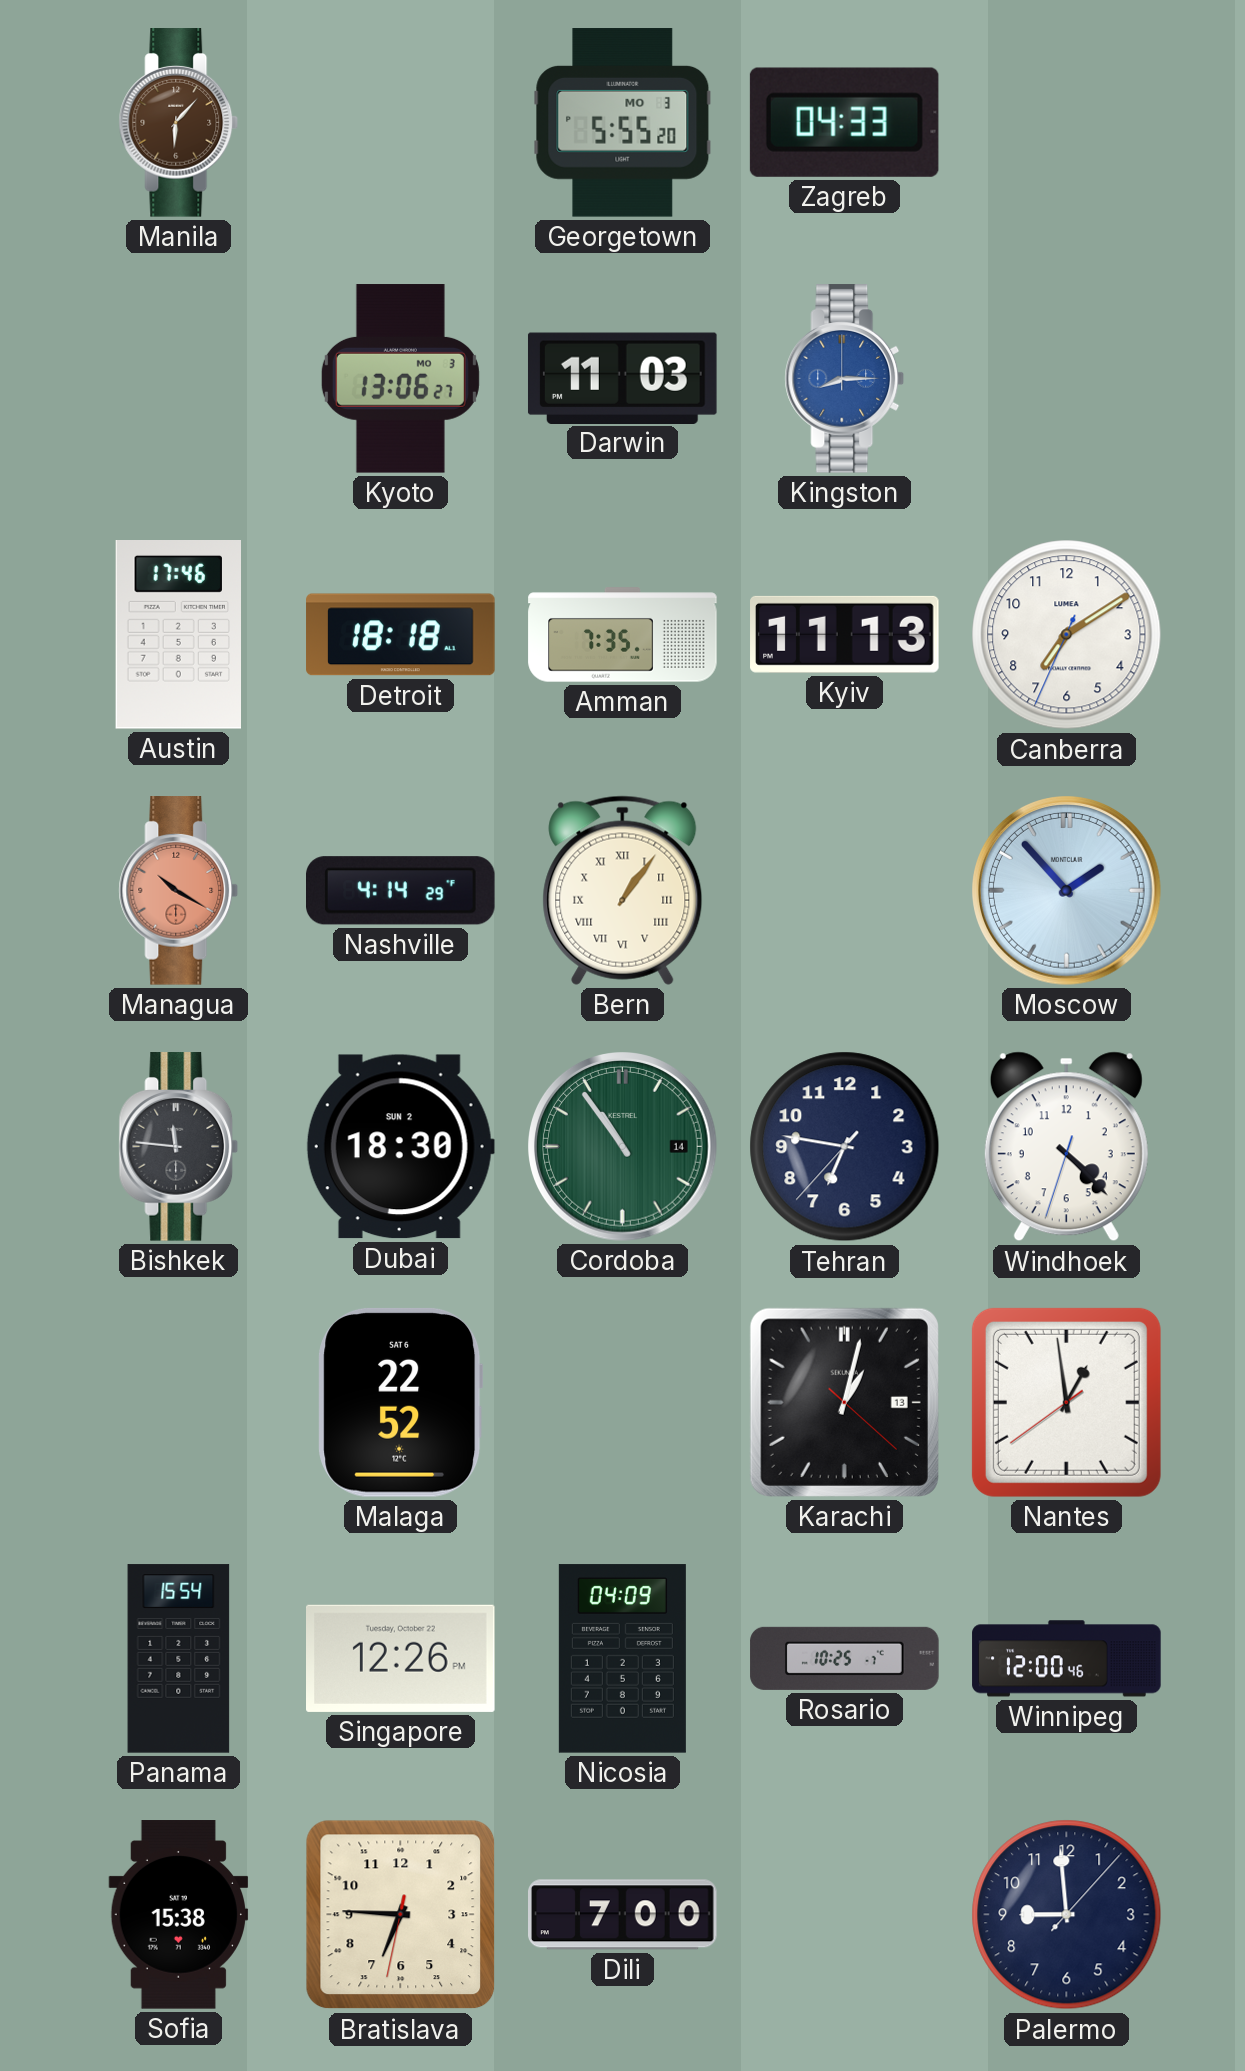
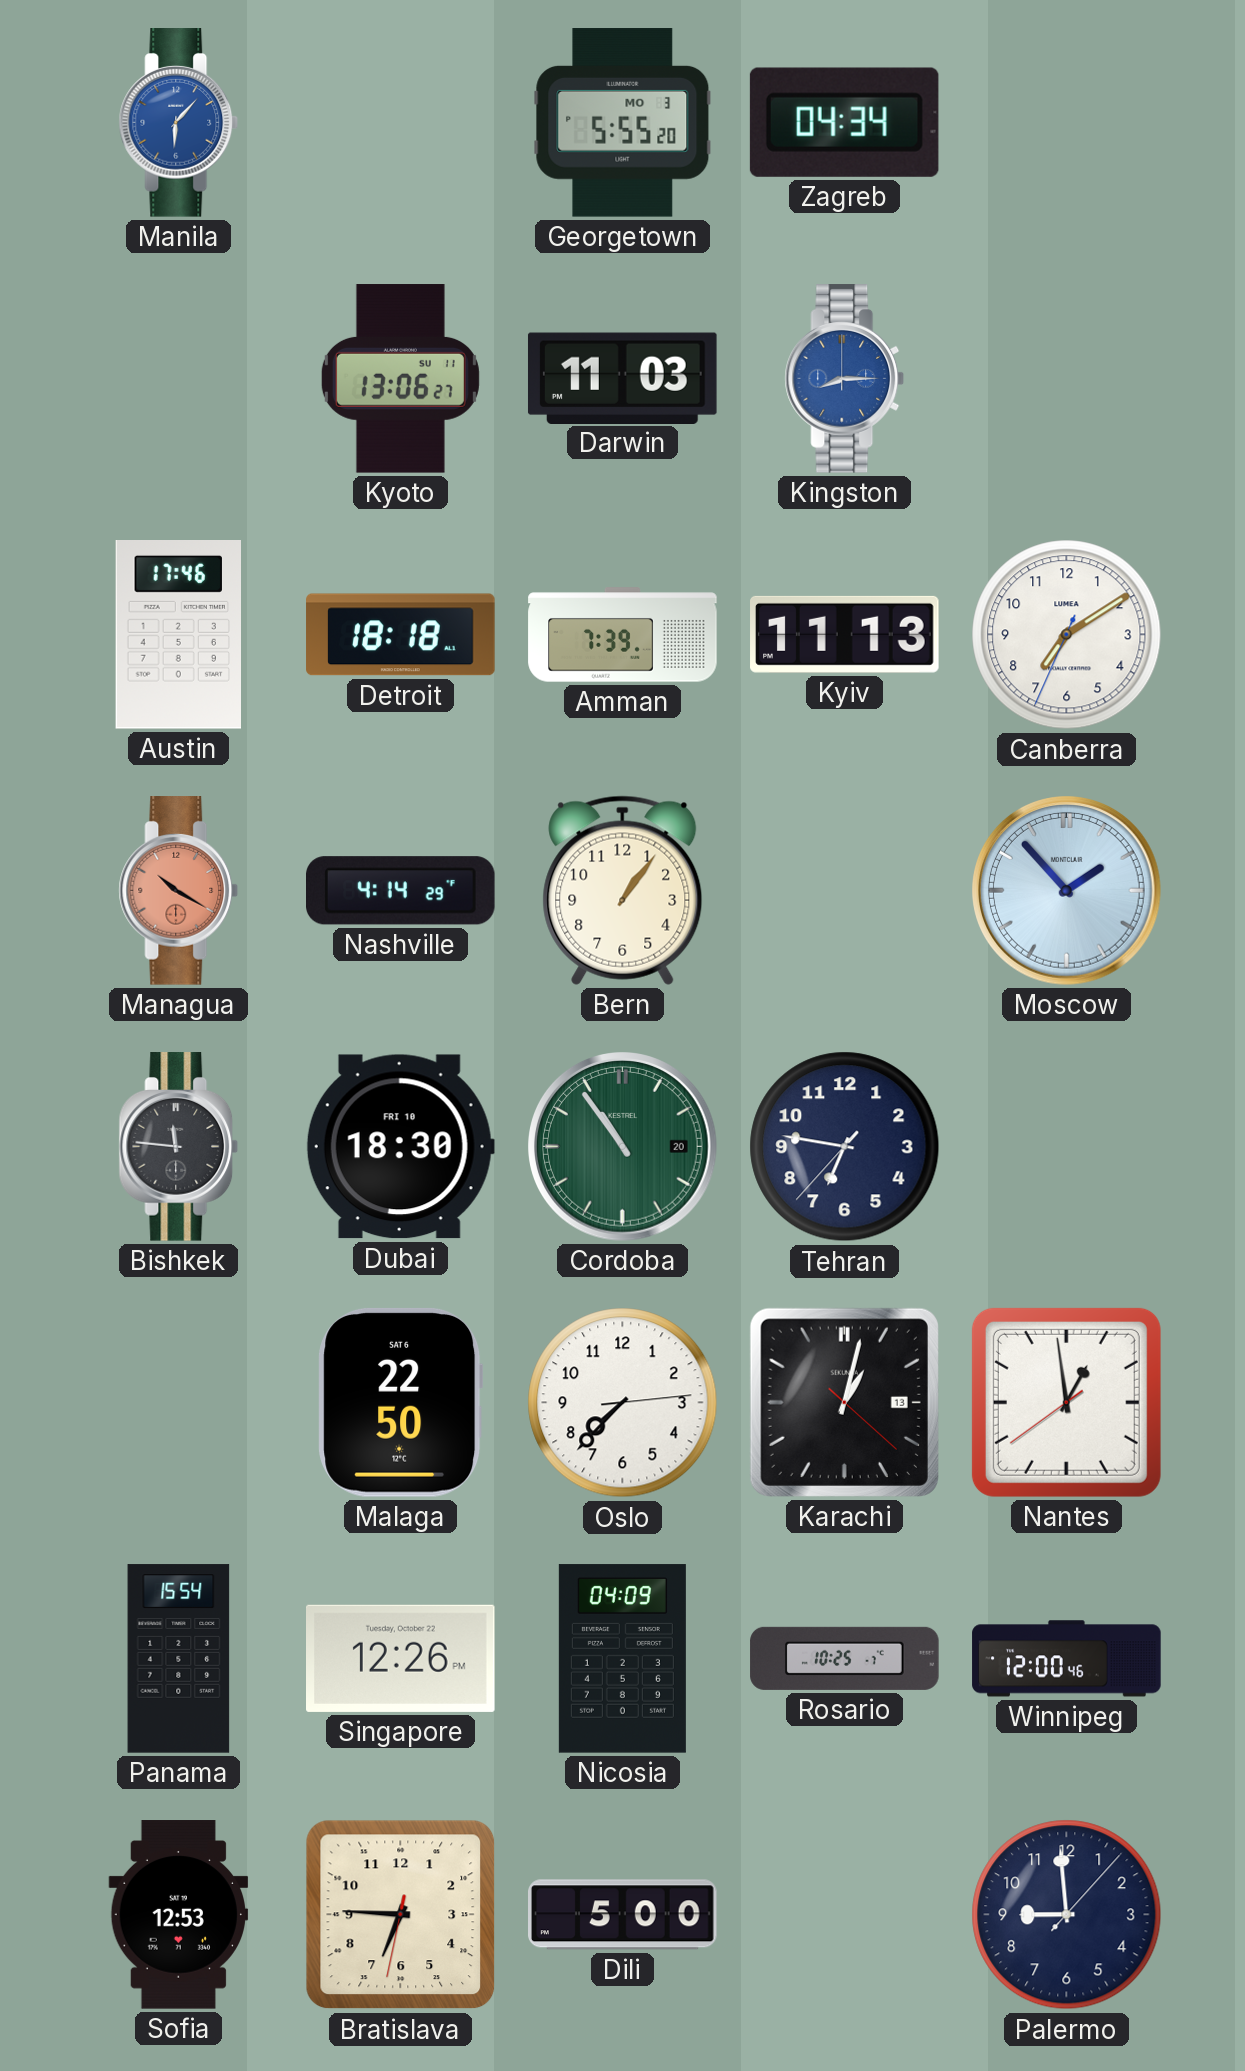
Manila dial: brown -> blue (179, 123)
Zagreb: 04:33 -> 04:34 (844, 122)
Kyoto date: MO 3 -> SU 11 (400, 379)
Amman: 7:35 -> 7:39 (623, 635)
Bern numerals: Roman -> Arabic (623, 890)
Dubai date: SUN 2 -> FRI 10 (400, 1147)
Cordoba date: 14 -> 20 (623, 1147)
Windhoek: 4:22 -> none (1066, 1147)
Malaga: 22:52 -> 22:50 (401, 1402)
Oslo: none -> 7:37 (623, 1403)
Sofia: 15:38 -> 12:53 (179, 1915)
Dili: 7:00 -> 5:00 (623, 1915)
